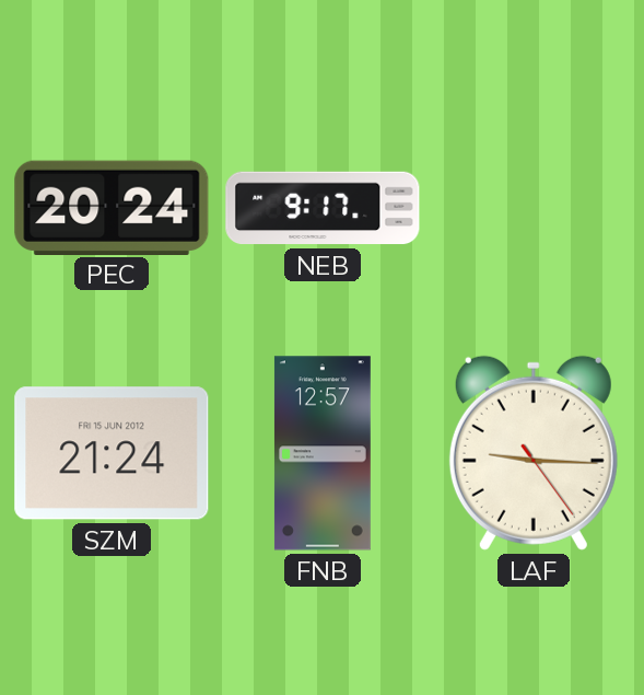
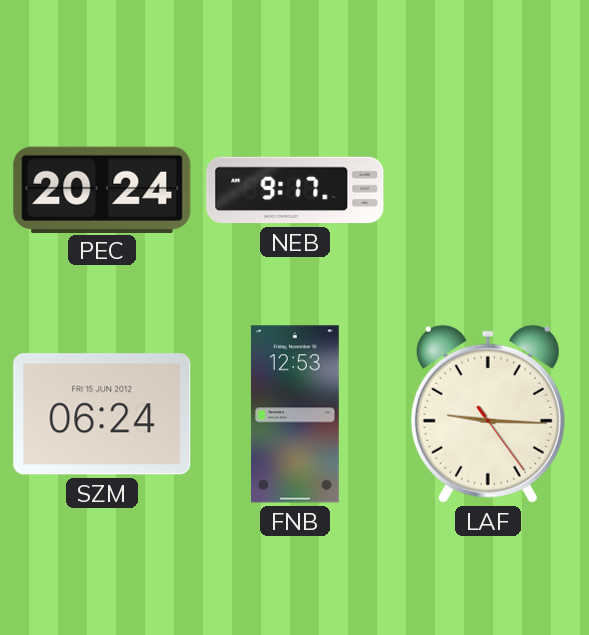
SZM: 21:24 -> 06:24 (102, 414)
FNB: 12:57 -> 12:53 (295, 414)
